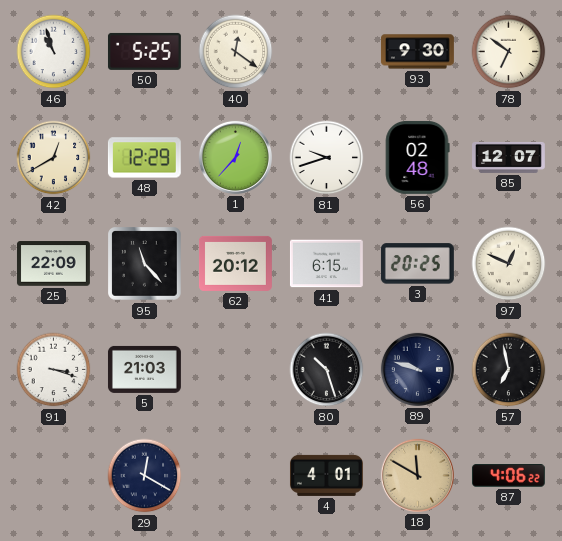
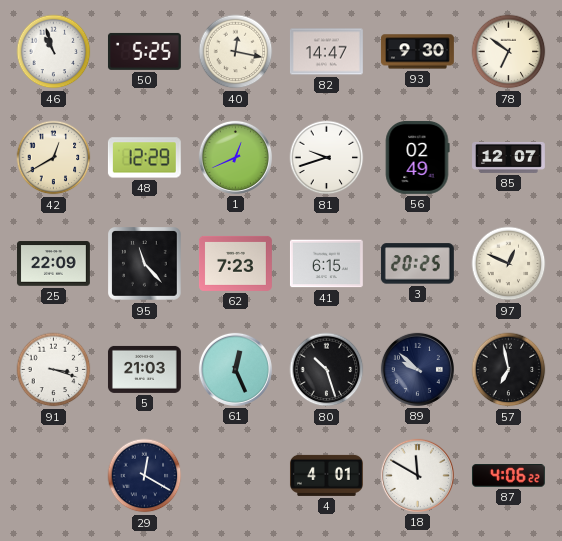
40: 12:21 -> 12:17 (236, 52)
82: none -> 14:47 (326, 52)
1: 12:37 -> 12:41 (235, 157)
56: 02:48 -> 02:49 (417, 157)
62: 20:12 -> 7:23 (235, 263)
61: none -> 12:26 (235, 369)
89: 9:48 -> 9:52 (417, 369)
18 dial: champagne -> white (417, 475)
